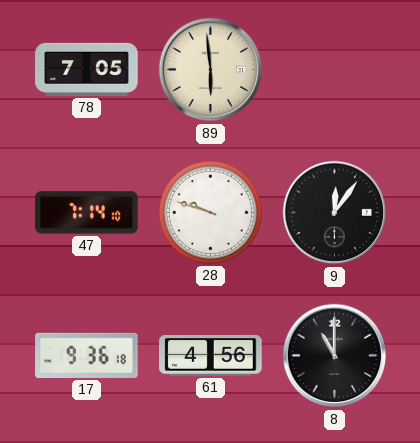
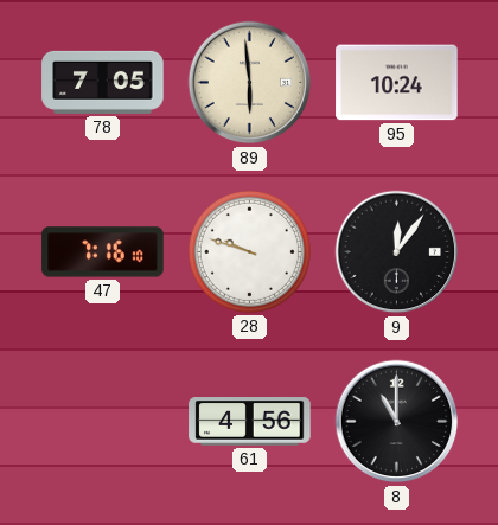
95: none -> 10:24 (397, 83)
47: 7:14 -> 7:16 (103, 252)
17: 9:36 -> none (87, 355)
